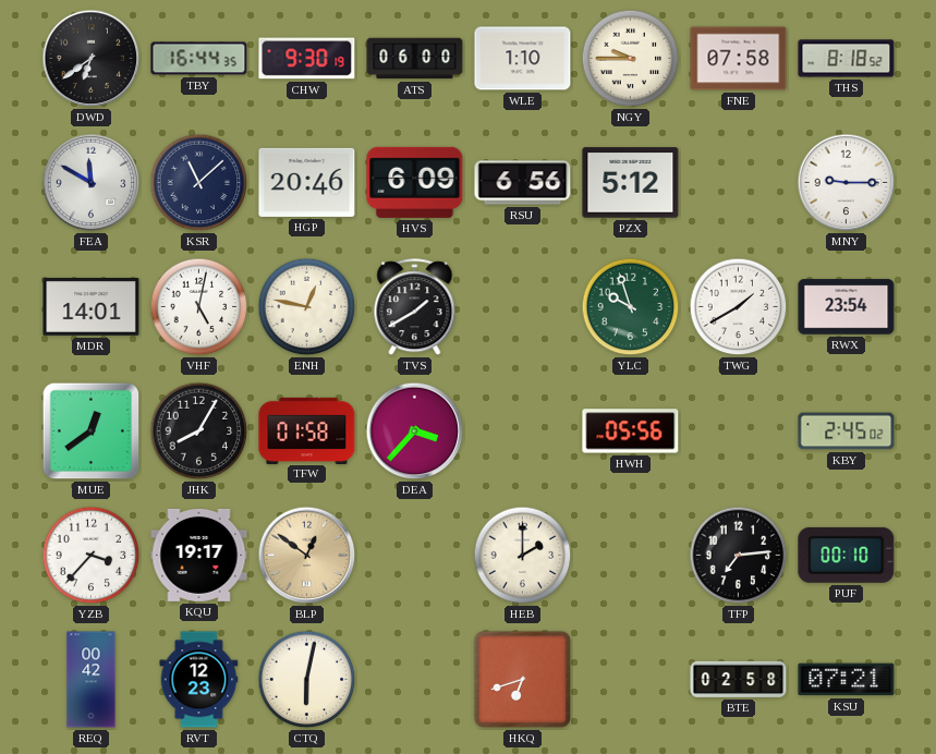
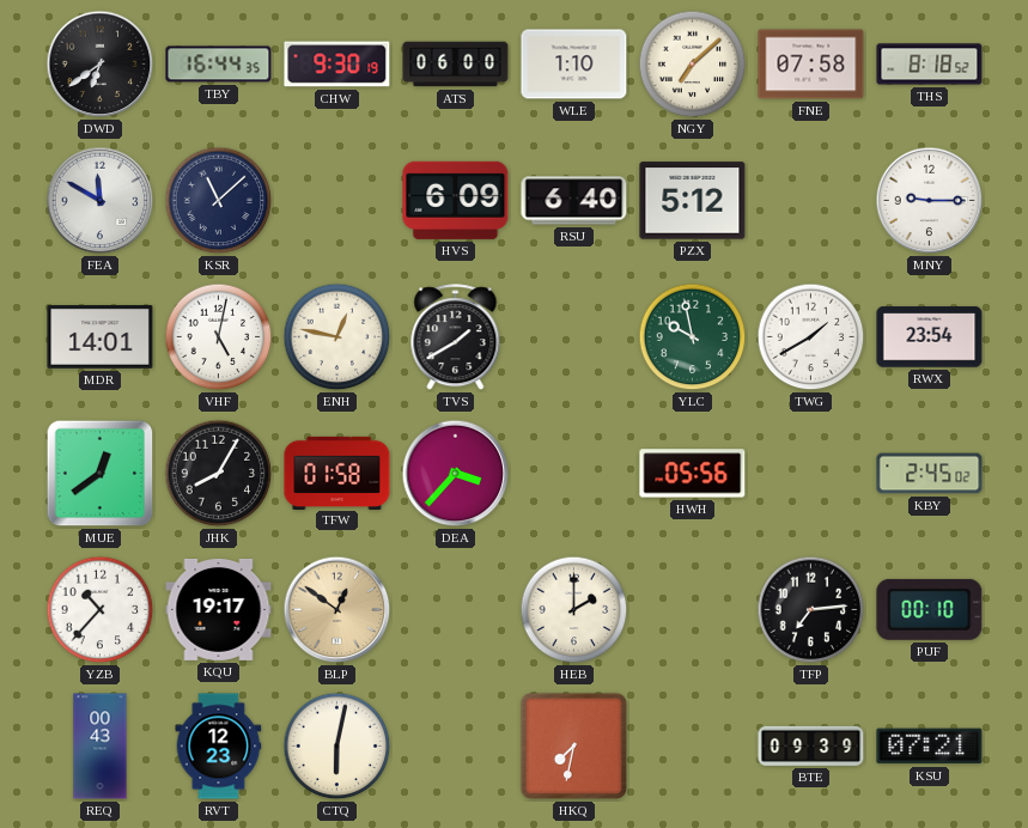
NGY: 9:45 -> 7:08 (693, 65)
HGP: 20:46 -> none (307, 182)
RSU: 6:56 -> 6:40 (574, 201)
YLC: 9:57 -> 9:58 (693, 337)
YZB: 3:37 -> 10:37 (101, 610)
REQ: 00:42 -> 00:43 (101, 747)
HKQ: 6:42 -> 7:32 (573, 745)
BTE: 02:58 -> 09:39 (811, 745)
